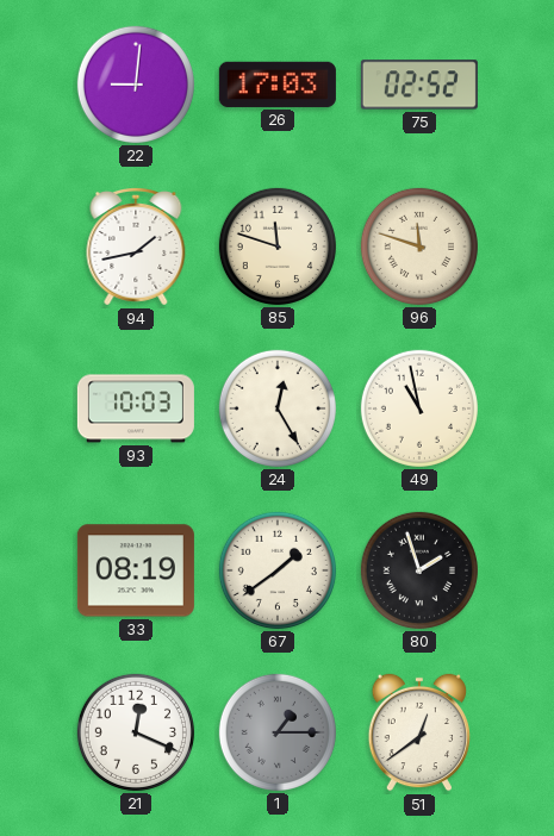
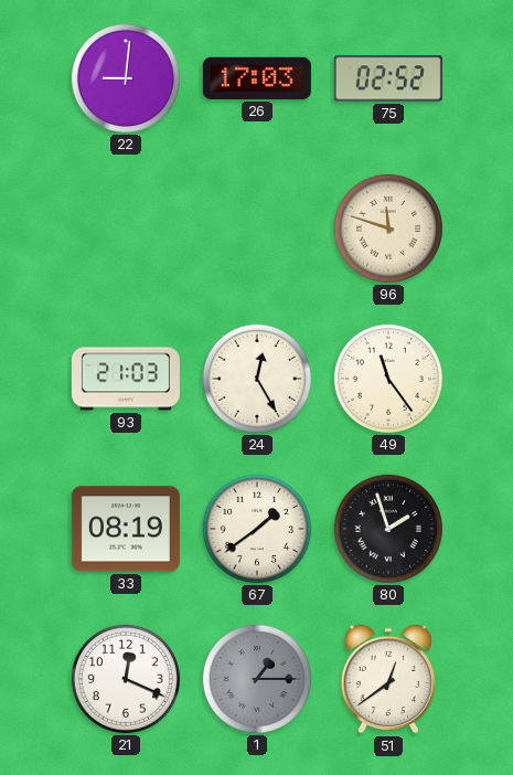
94: 1:43 -> none (136, 248)
85: 11:48 -> none (278, 247)
93: 10:03 -> 21:03 (126, 379)
49: 10:58 -> 11:24 (388, 379)
